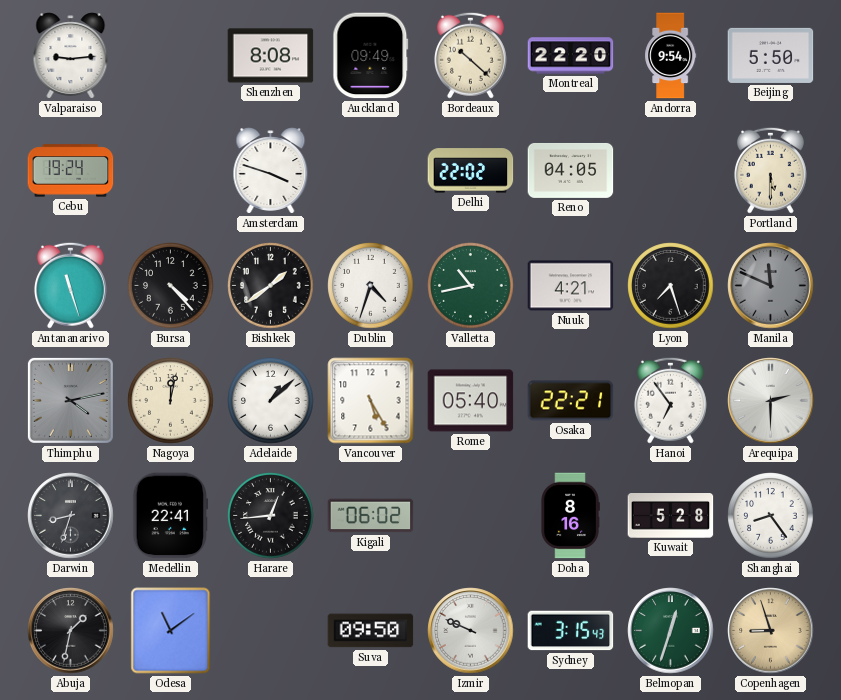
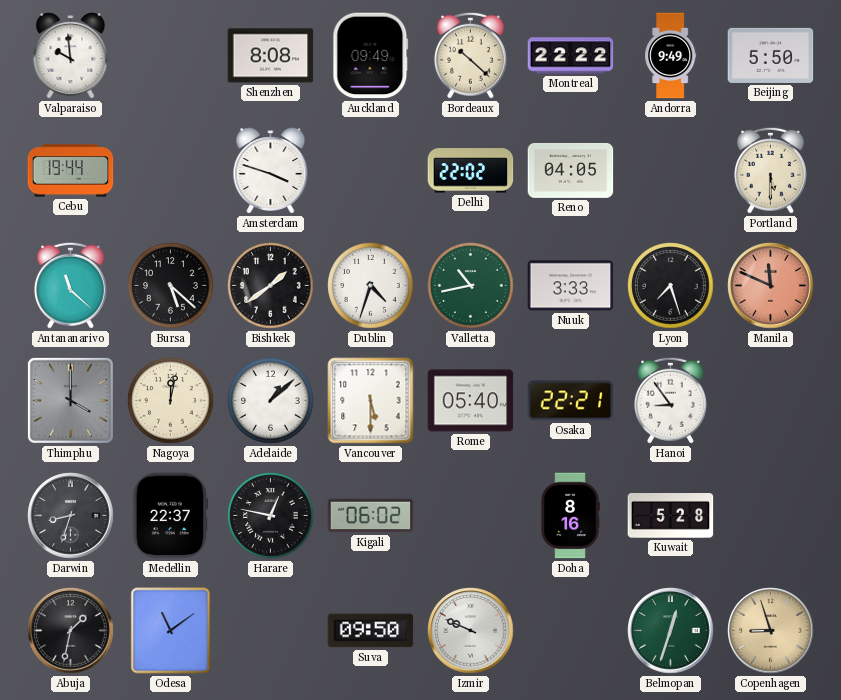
Valparaiso: 9:14 -> 9:59 (71, 56)
Montreal: 22:20 -> 22:22 (571, 56)
Andorra: 9:54 -> 9:49 (671, 56)
Cebu: 19:24 -> 19:44 (71, 171)
Antananarivo: 11:27 -> 11:22 (70, 285)
Bursa: 4:23 -> 5:22 (171, 286)
Nuuk: 4:21 -> 3:33 (571, 286)
Manila dial: grey -> salmon (771, 286)
Thimphu: 4:13 -> 4:00 (70, 400)
Vancouver: 5:25 -> 5:30 (371, 401)
Hanoi: 6:54 -> 8:54 (670, 400)
Arequipa: 2:30 -> none (771, 401)
Medellin: 22:41 -> 22:37 (171, 516)
Harare: 12:44 -> 12:47 (271, 516)
Shanghai: 8:24 -> none (771, 516)
Sydney: 3:15 -> none (571, 631)
